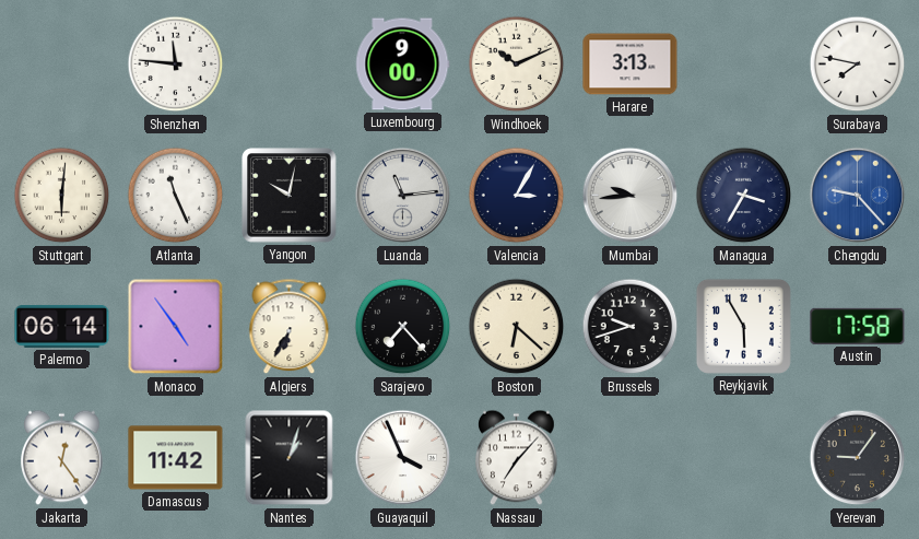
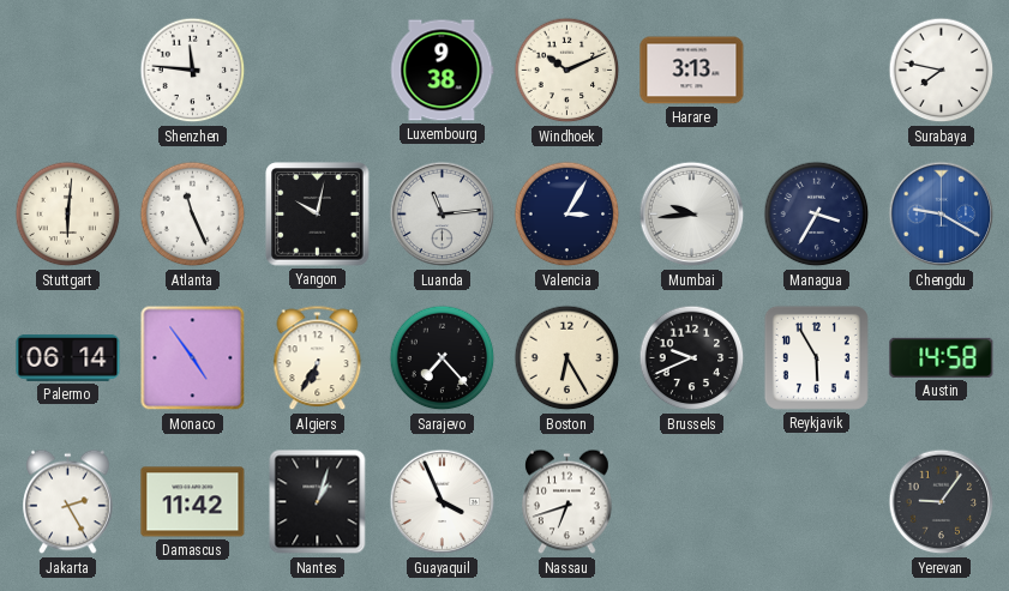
Luxembourg: 9:00 -> 9:38 (443, 71)
Chengdu: 9:23 -> 9:20 (942, 215)
Boston: 6:22 -> 6:25 (567, 358)
Brussels: 9:42 -> 9:41 (692, 358)
Austin: 17:58 -> 14:58 (942, 357)
Jakarta: 12:24 -> 2:25 (68, 502)
Nassau: 7:07 -> 6:42 (567, 502)
